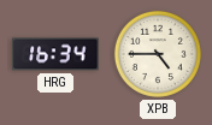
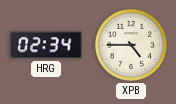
HRG: 16:34 -> 02:34 (46, 45)
